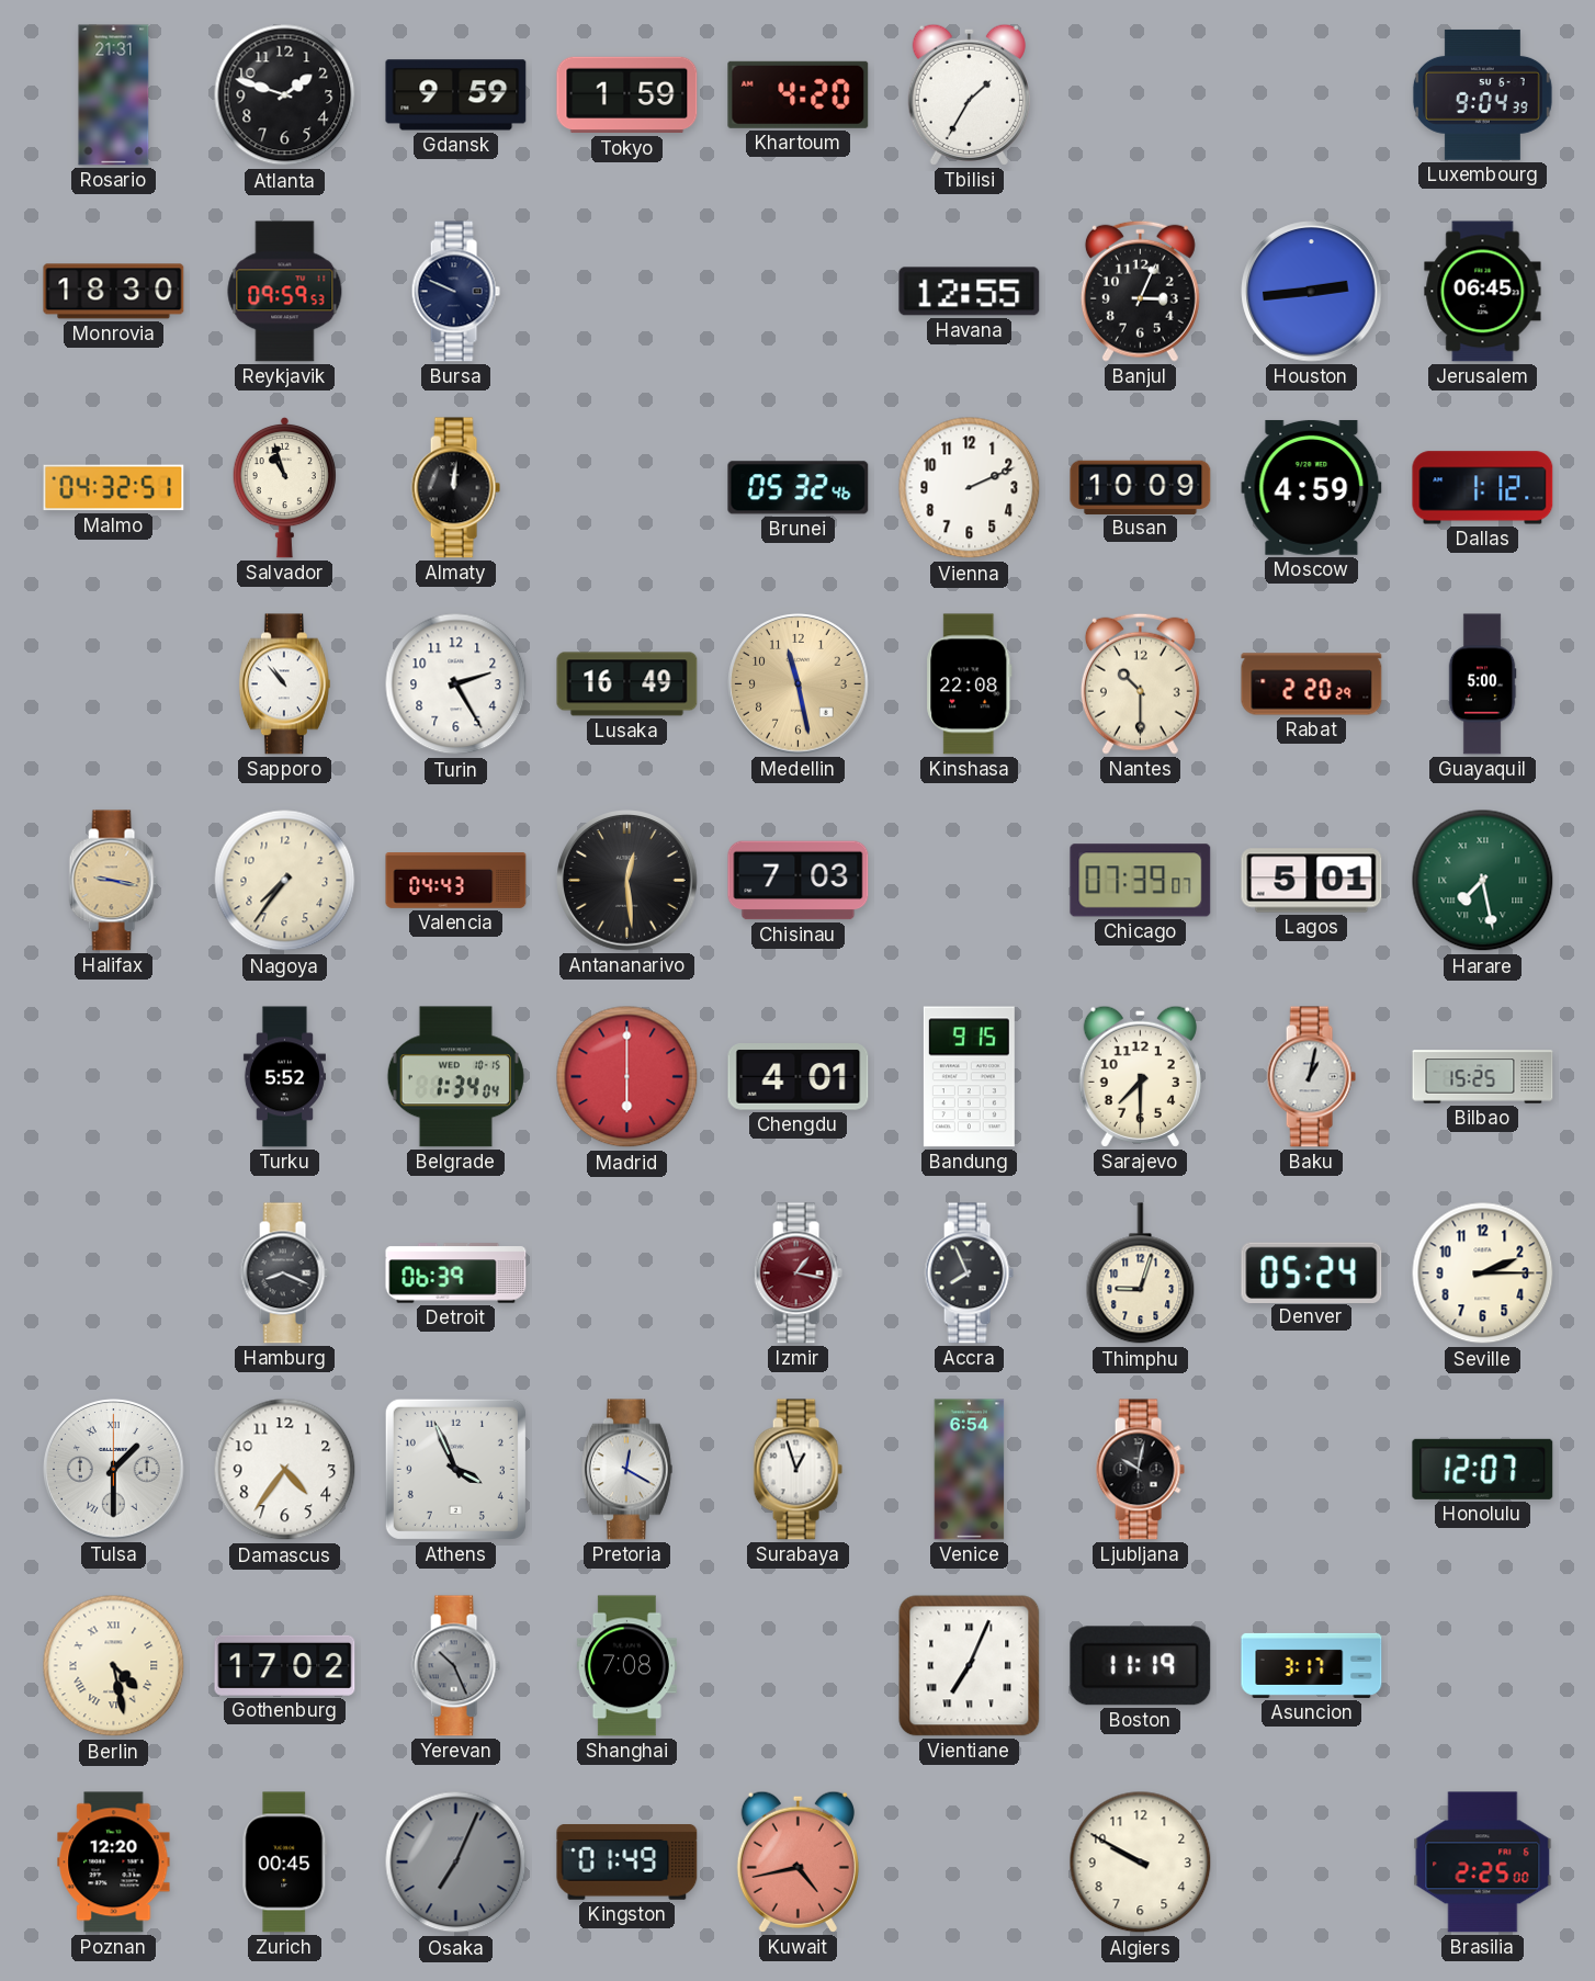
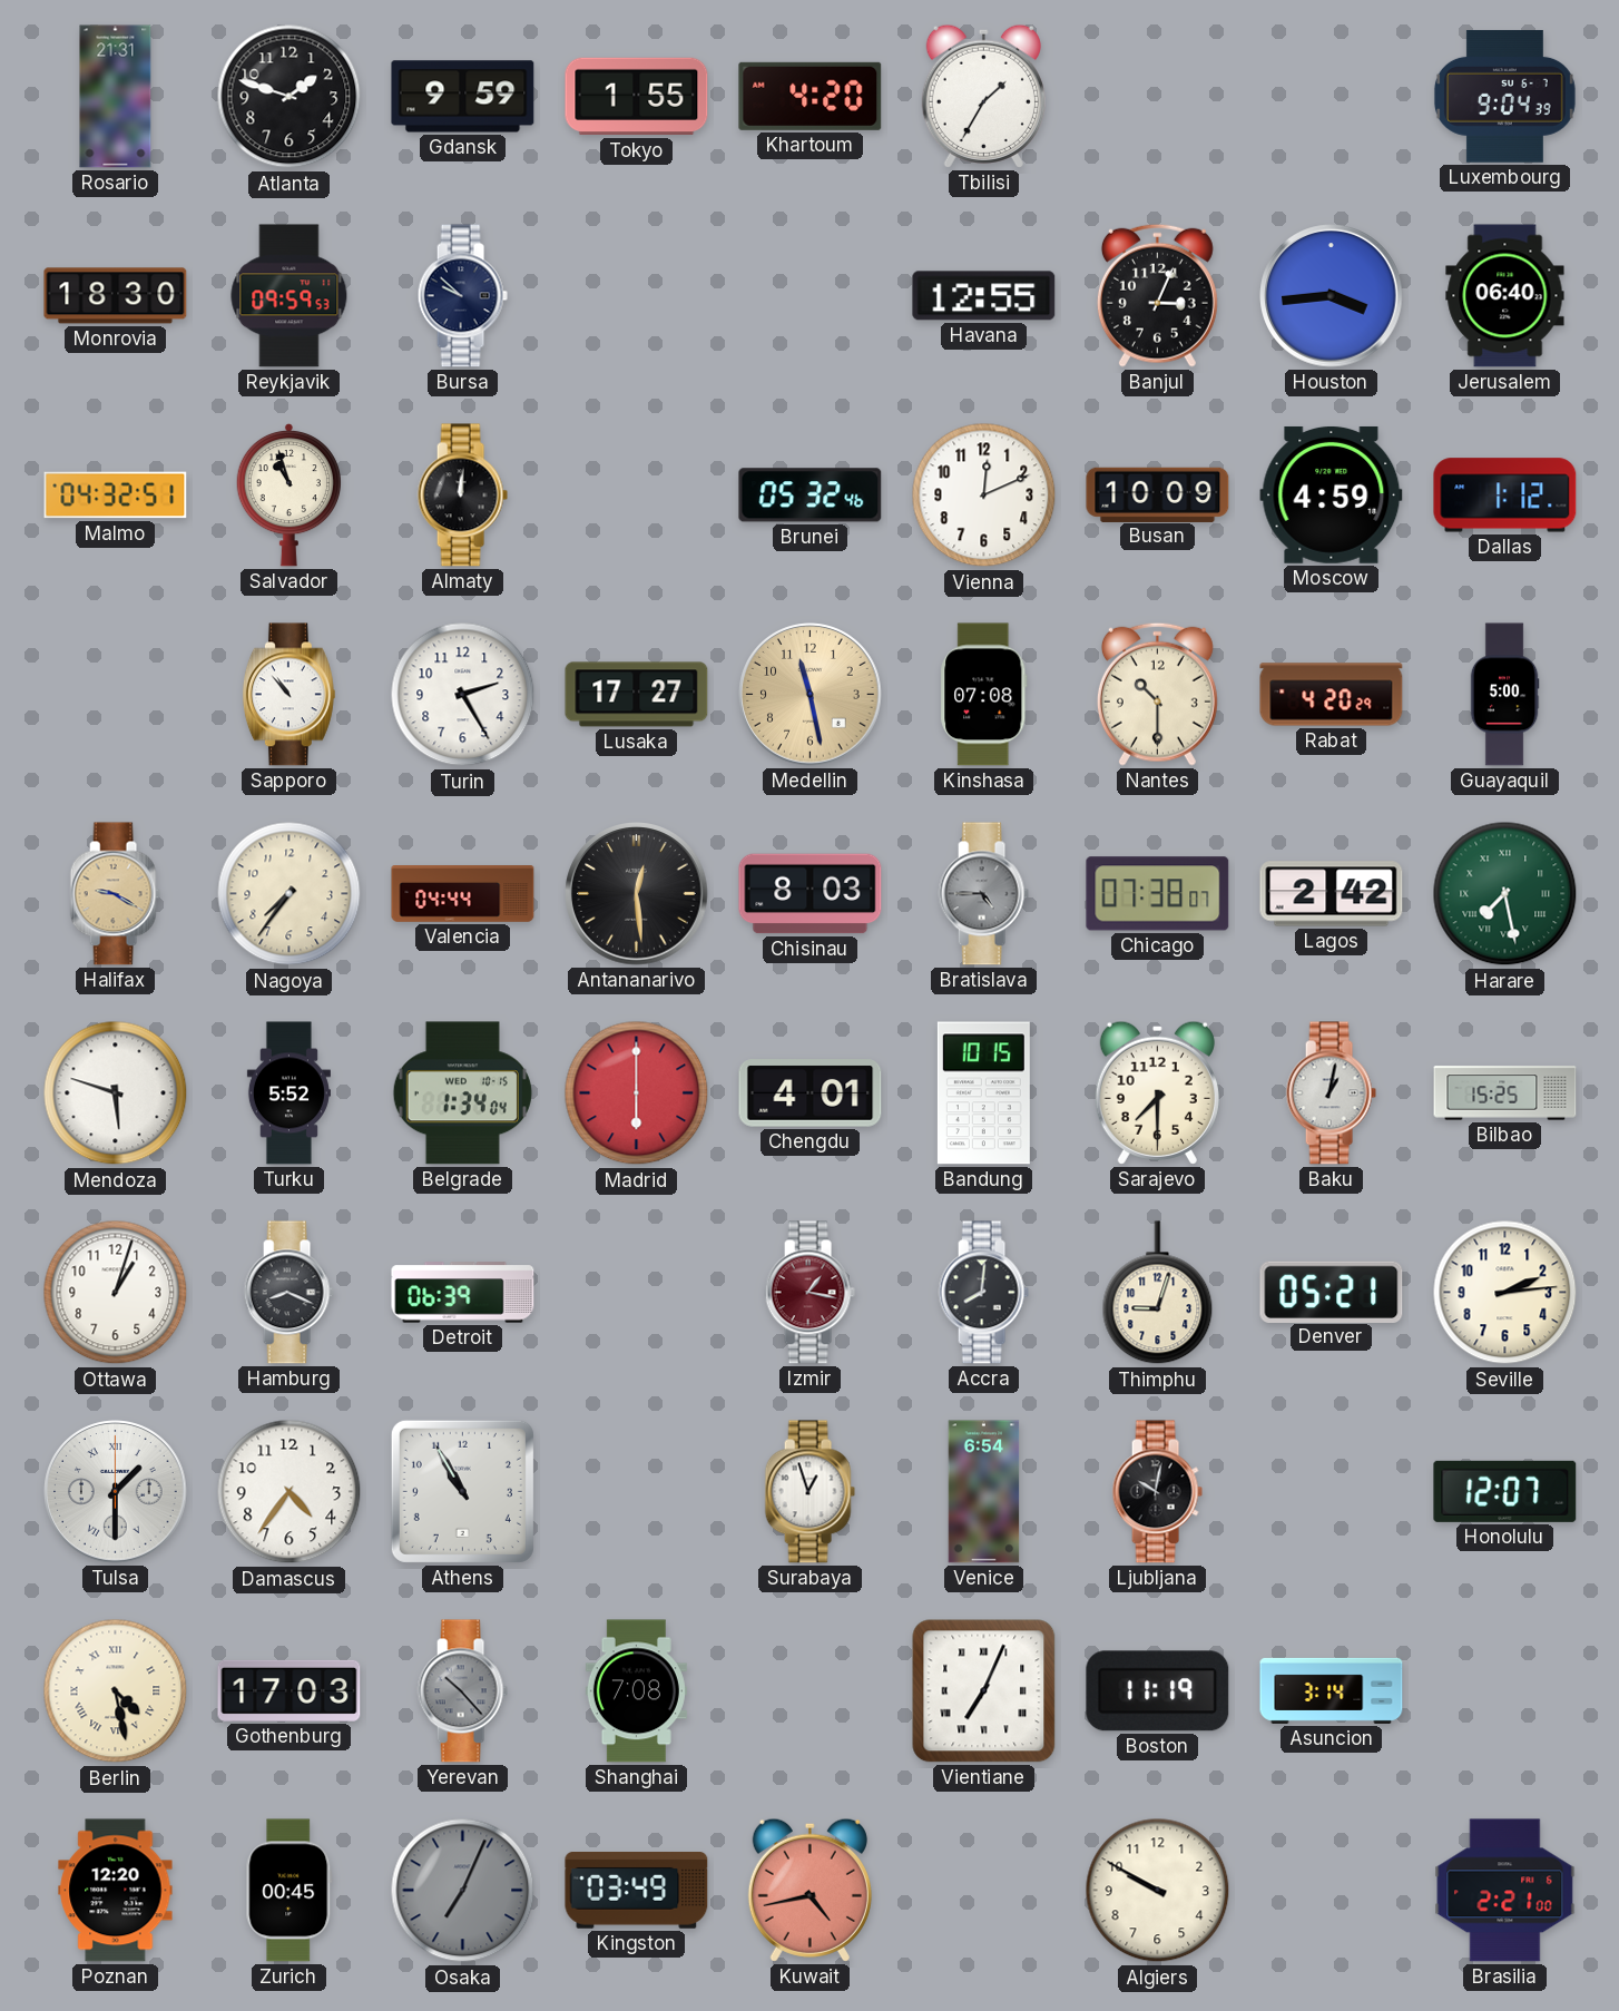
Tokyo: 1:59 -> 1:55 (637, 97)
Bursa: 9:49 -> 9:52 (462, 296)
Houston: 2:44 -> 3:44 (1332, 296)
Jerusalem: 06:45 -> 06:40 (1505, 296)
Vienna: 2:11 -> 12:11 (984, 496)
Lusaka: 16:49 -> 17:27 (637, 695)
Kinshasa: 22:08 -> 07:08 (984, 695)
Rabat: 2:20 -> 4:20 (1332, 695)
Halifax: 9:17 -> 9:20 (115, 894)
Valencia: 04:43 -> 04:44 (463, 894)
Chisinau: 7:03 -> 8:03 (811, 894)
Bratislava: none -> 4:45 (983, 894)
Chicago: 07:39 -> 07:38 (1158, 894)
Lagos: 5:01 -> 2:42 (1332, 894)
Mendoza: none -> 5:48 (116, 1093)
Bandung: 9:15 -> 10:15 (983, 1093)
Ottawa: none -> 1:03 (116, 1293)
Accra: 7:56 -> 8:01 (983, 1293)
Denver: 05:24 -> 05:21 (1332, 1292)
Seville: 2:15 -> 2:14 (1505, 1293)
Athens: 3:56 -> 10:55 (462, 1491)
Pretoria: 12:20 -> none (626, 1470)
Gothenburg: 17:02 -> 17:03 (290, 1690)
Yerevan: 10:26 -> 10:23 (462, 1691)
Asuncion: 3:17 -> 3:14 (1332, 1690)
Kingston: 01:49 -> 03:49 (637, 1891)
Brasilia: 2:25 -> 2:21 (1505, 1891)
